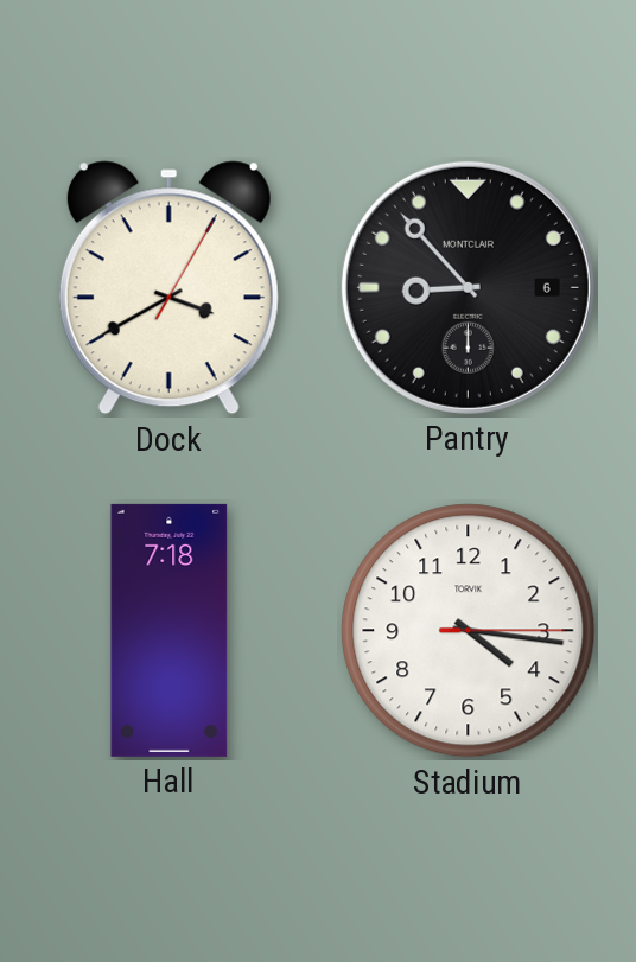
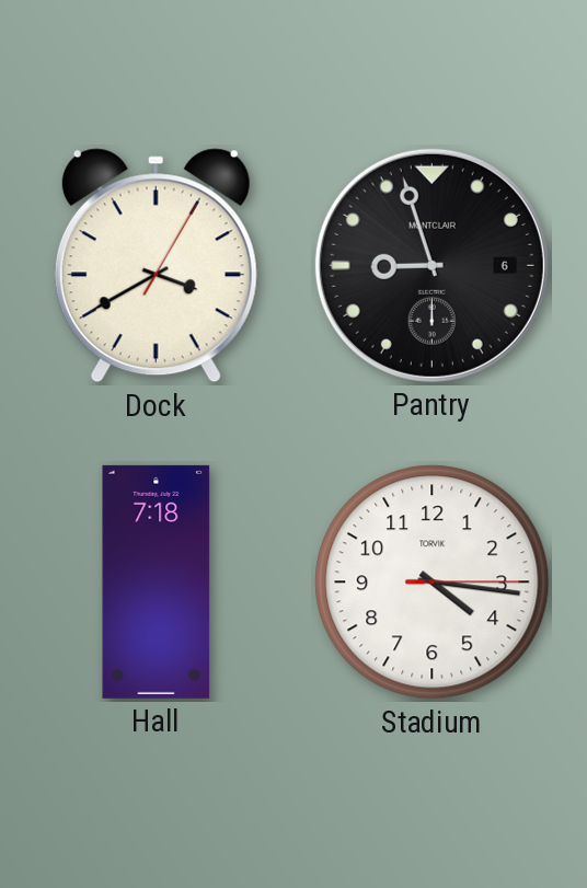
Pantry: 8:53 -> 8:57 (431, 265)
